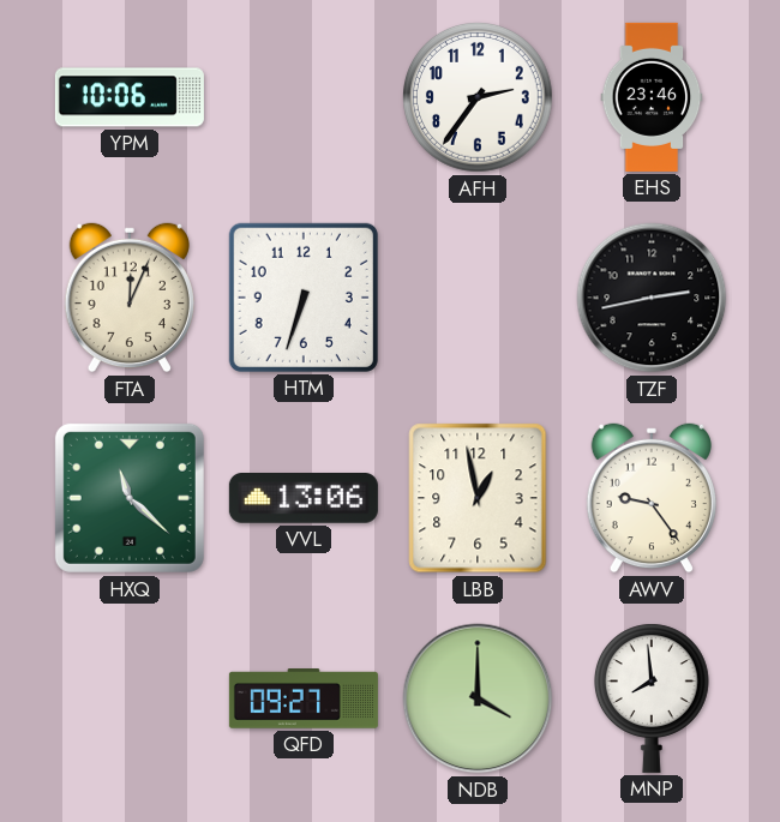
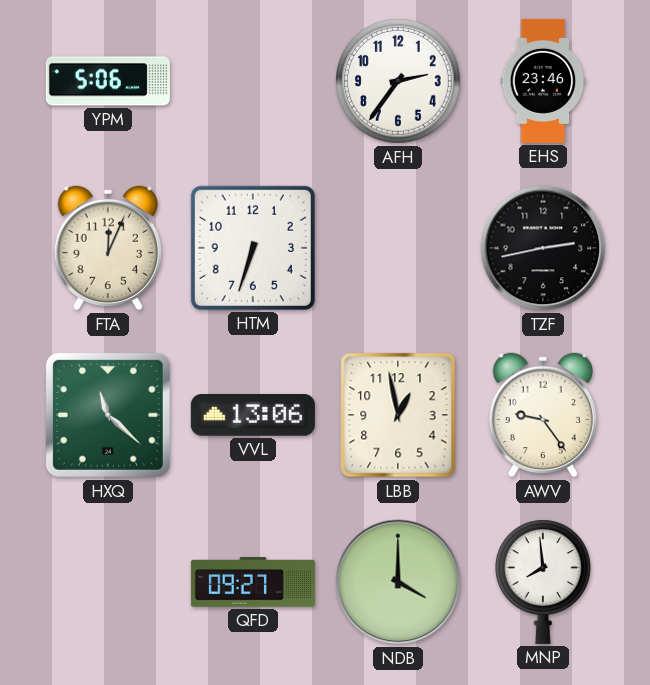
YPM: 10:06 -> 5:06 (108, 81)
